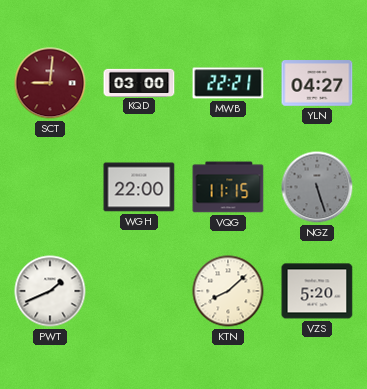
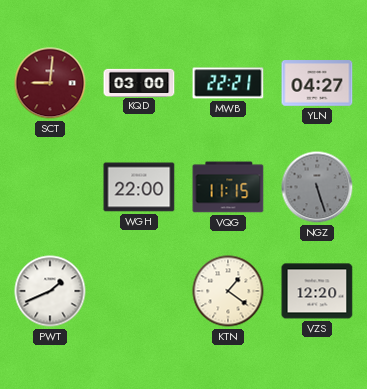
KTN: 8:08 -> 1:21 (228, 291)
VZS: 5:20 -> 12:20 (317, 291)
